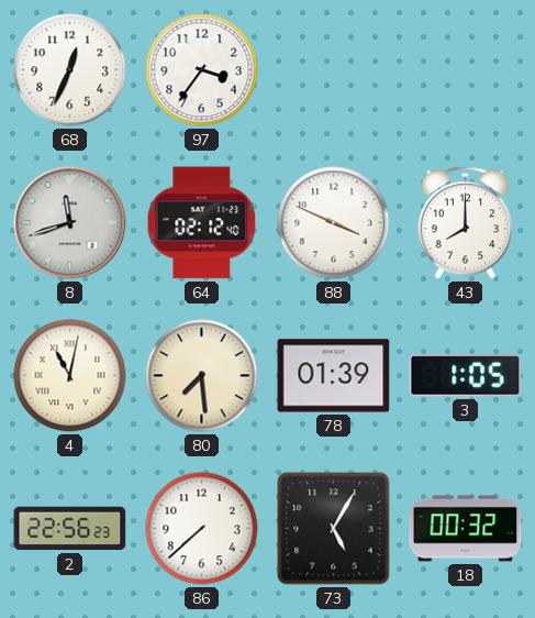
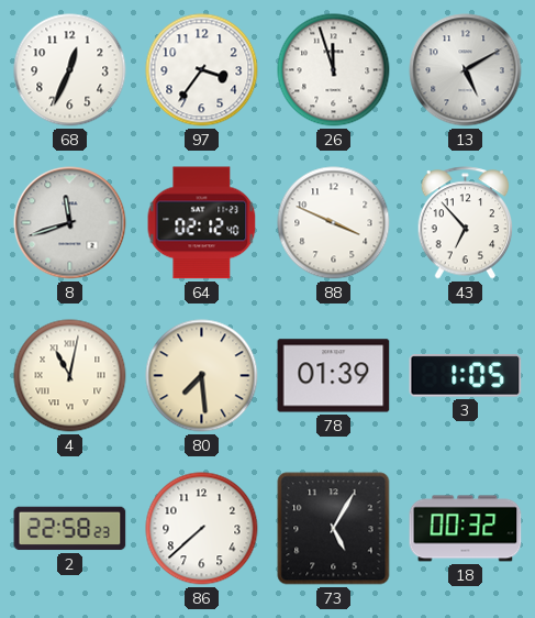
26: none -> 11:57 (334, 70)
13: none -> 5:10 (466, 70)
43: 8:00 -> 6:53 (466, 223)
2: 22:56 -> 22:58 (70, 529)
